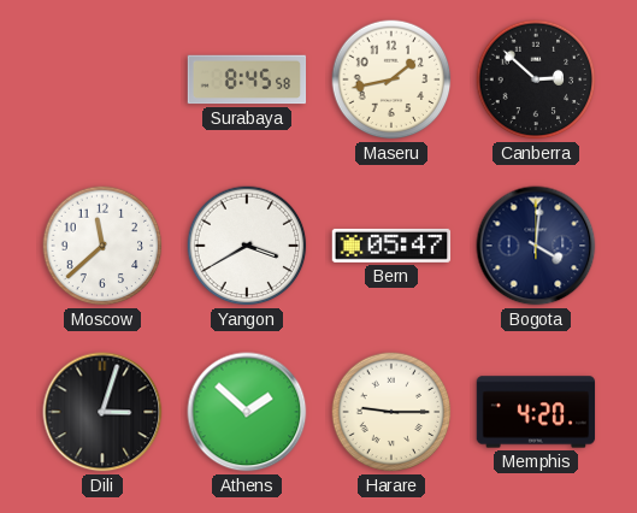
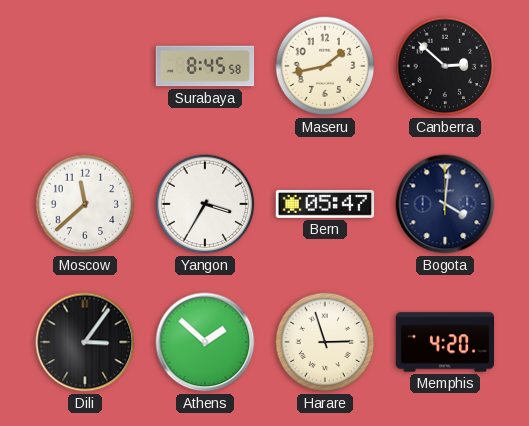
Yangon: 3:40 -> 3:35 (205, 204)
Dili: 3:03 -> 3:06 (85, 342)
Harare: 9:15 -> 2:57 (325, 342)
